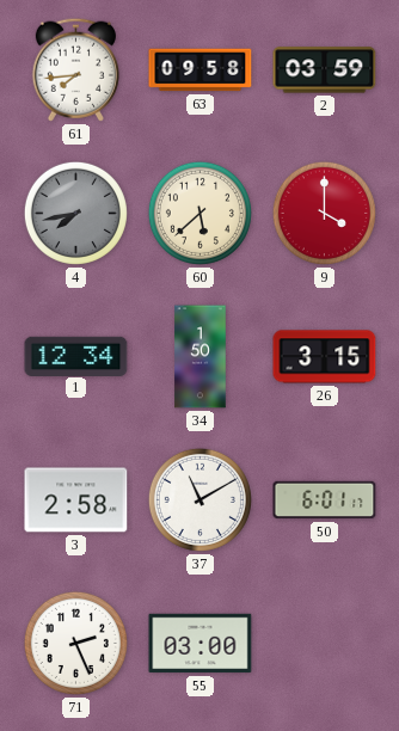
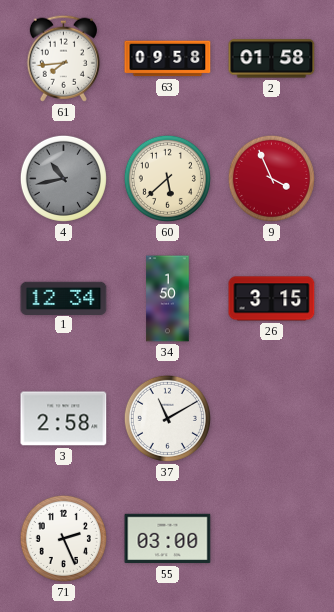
2: 03:59 -> 01:58 (272, 59)
4: 7:43 -> 10:43 (63, 178)
9: 4:00 -> 3:56 (271, 178)
50: 6:01 -> none (325, 500)
